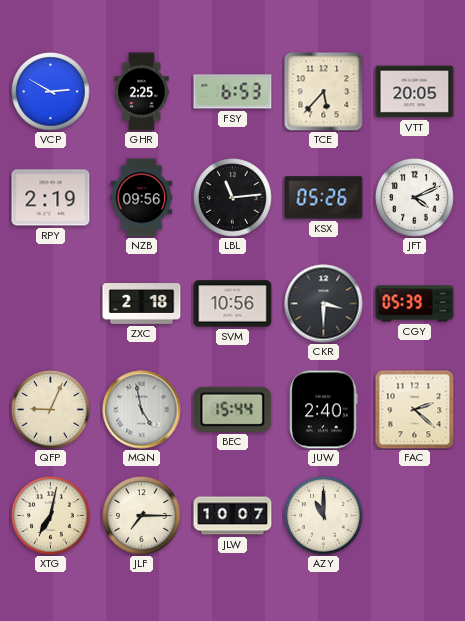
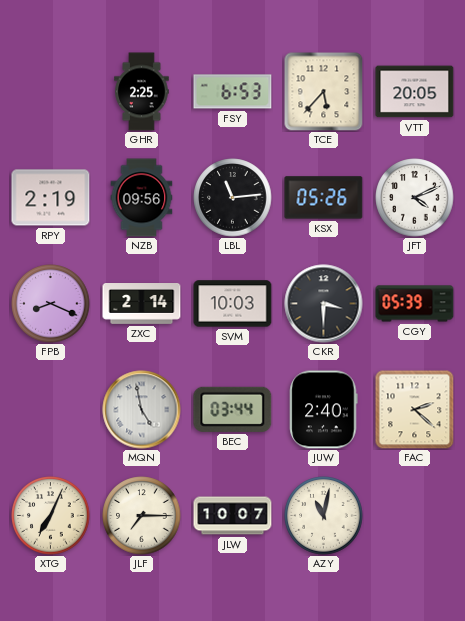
VCP: 2:50 -> none (51, 92)
FPB: none -> 8:19 (51, 304)
ZXC: 2:18 -> 2:14 (142, 304)
SVM: 10:56 -> 10:03 (233, 304)
QFP: 9:04 -> none (51, 410)
BEC: 15:44 -> 03:44 (233, 409)
XTG: 7:02 -> 7:04 (51, 516)
AZY: 11:00 -> 11:02 (324, 516)
